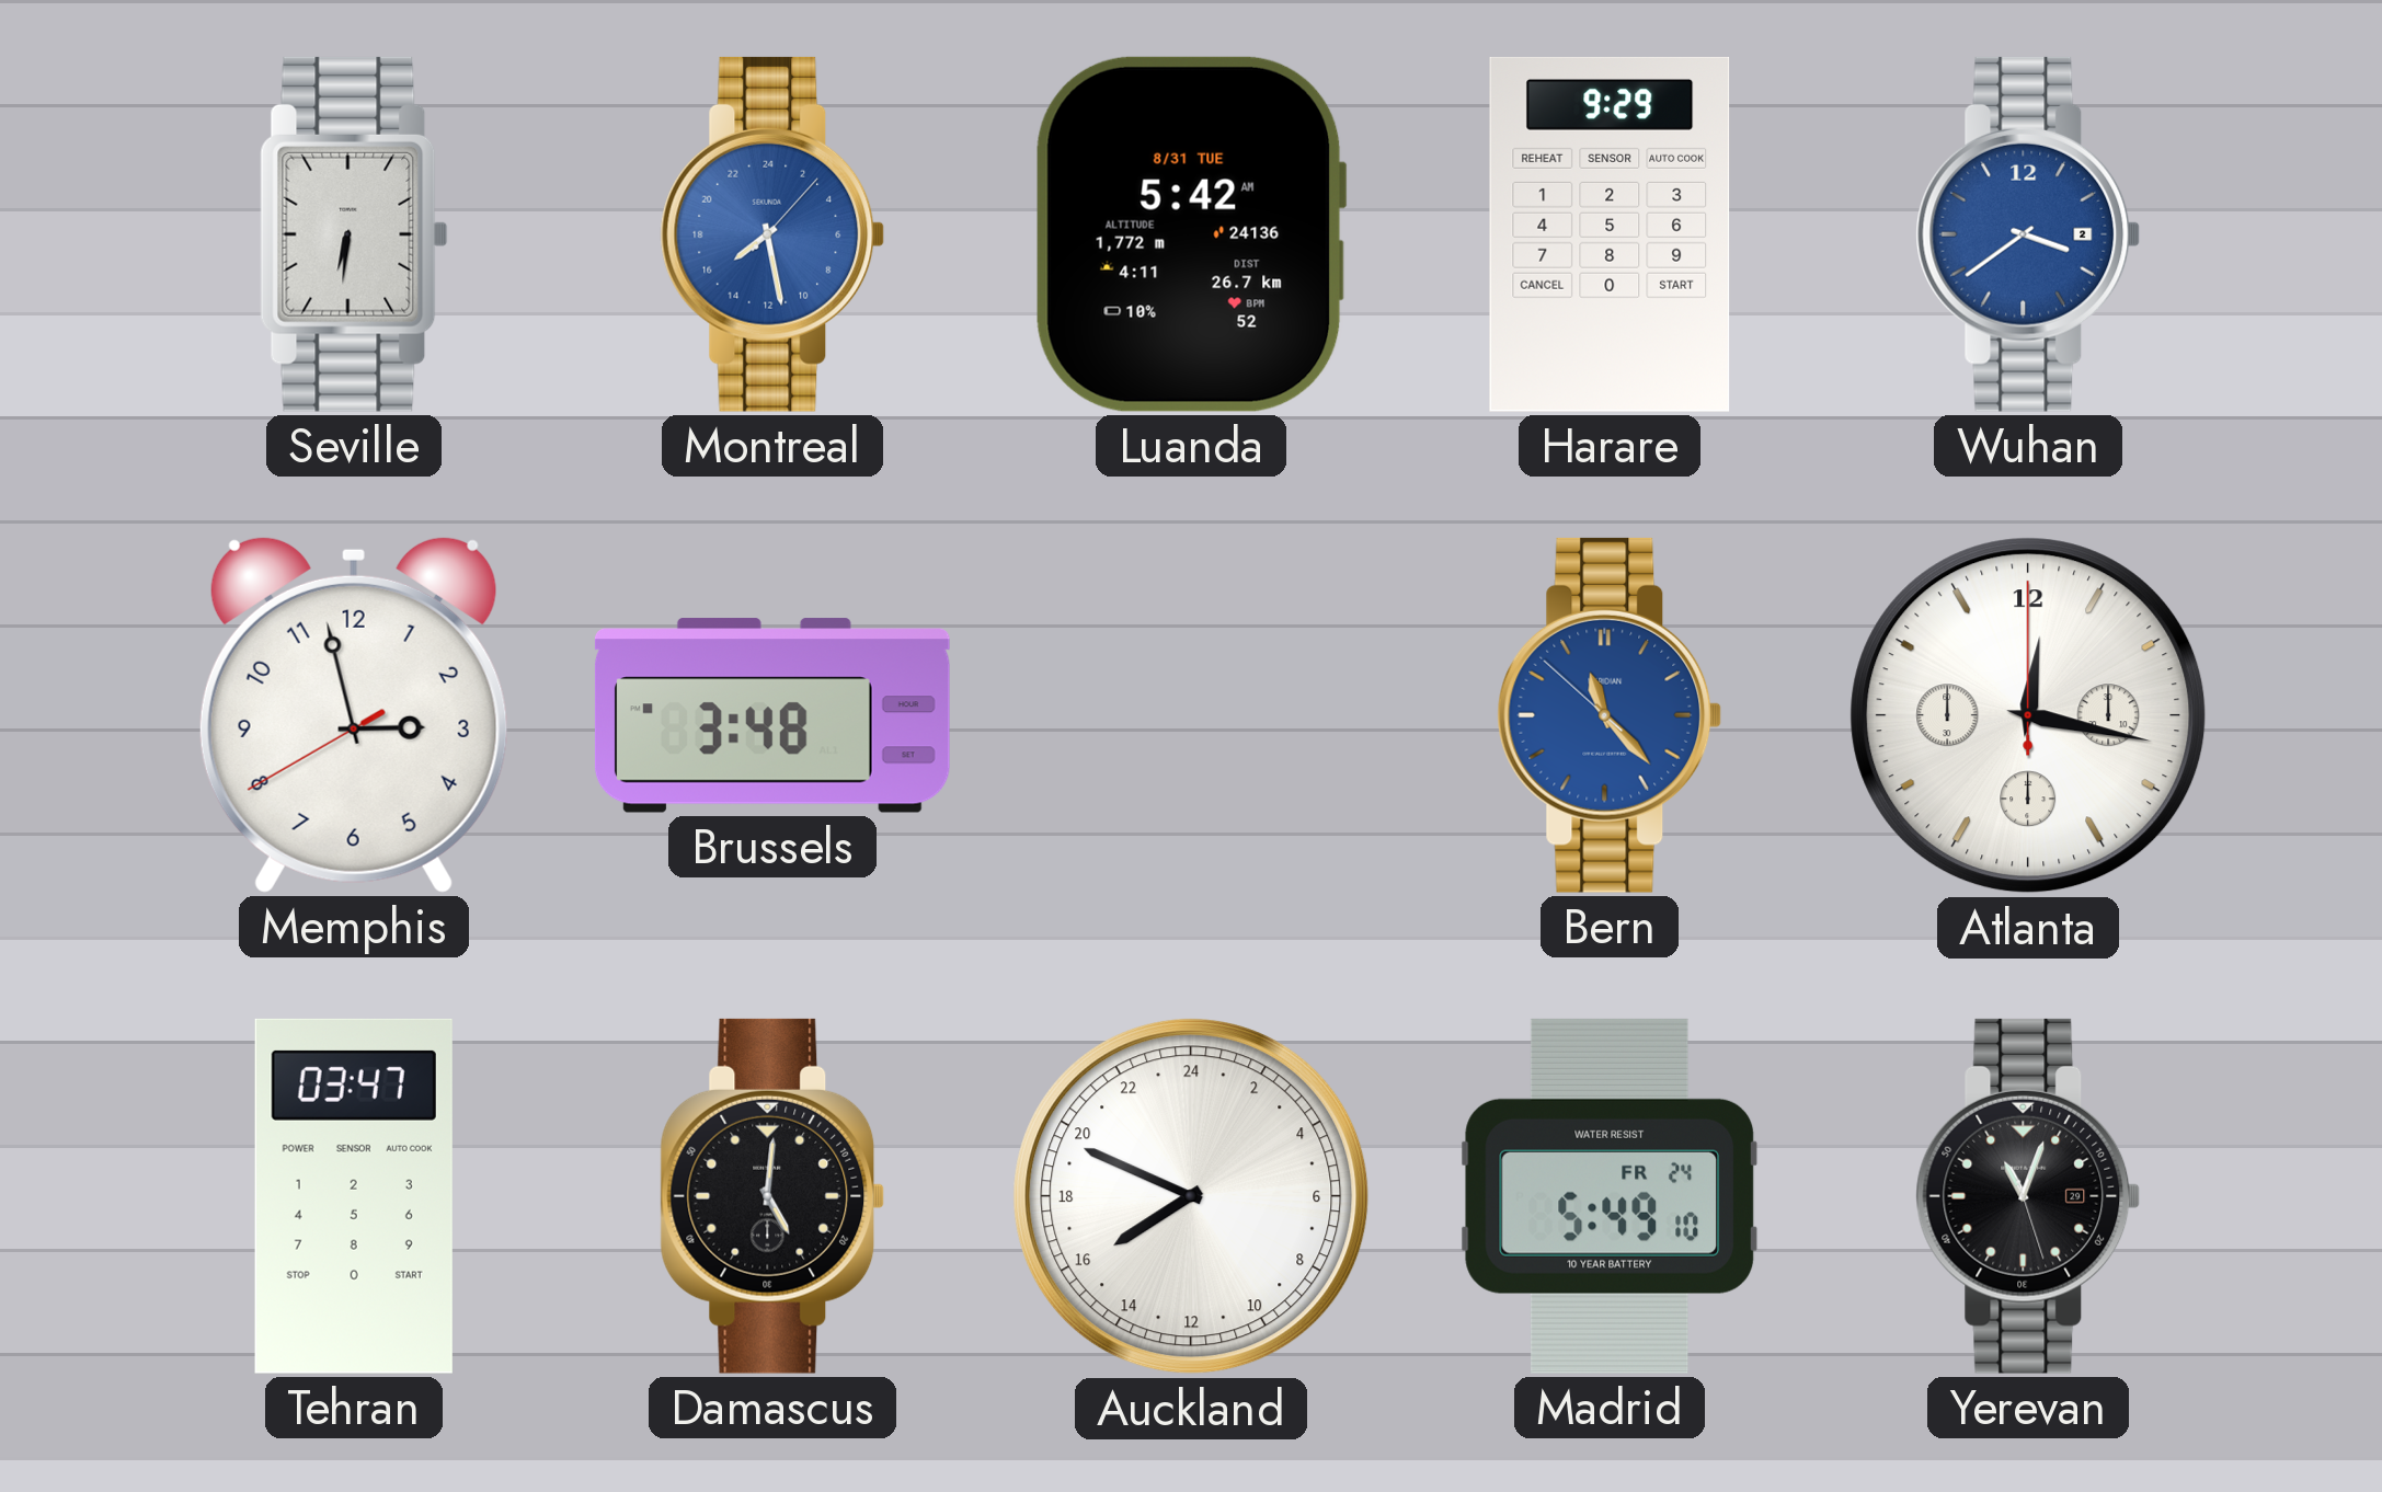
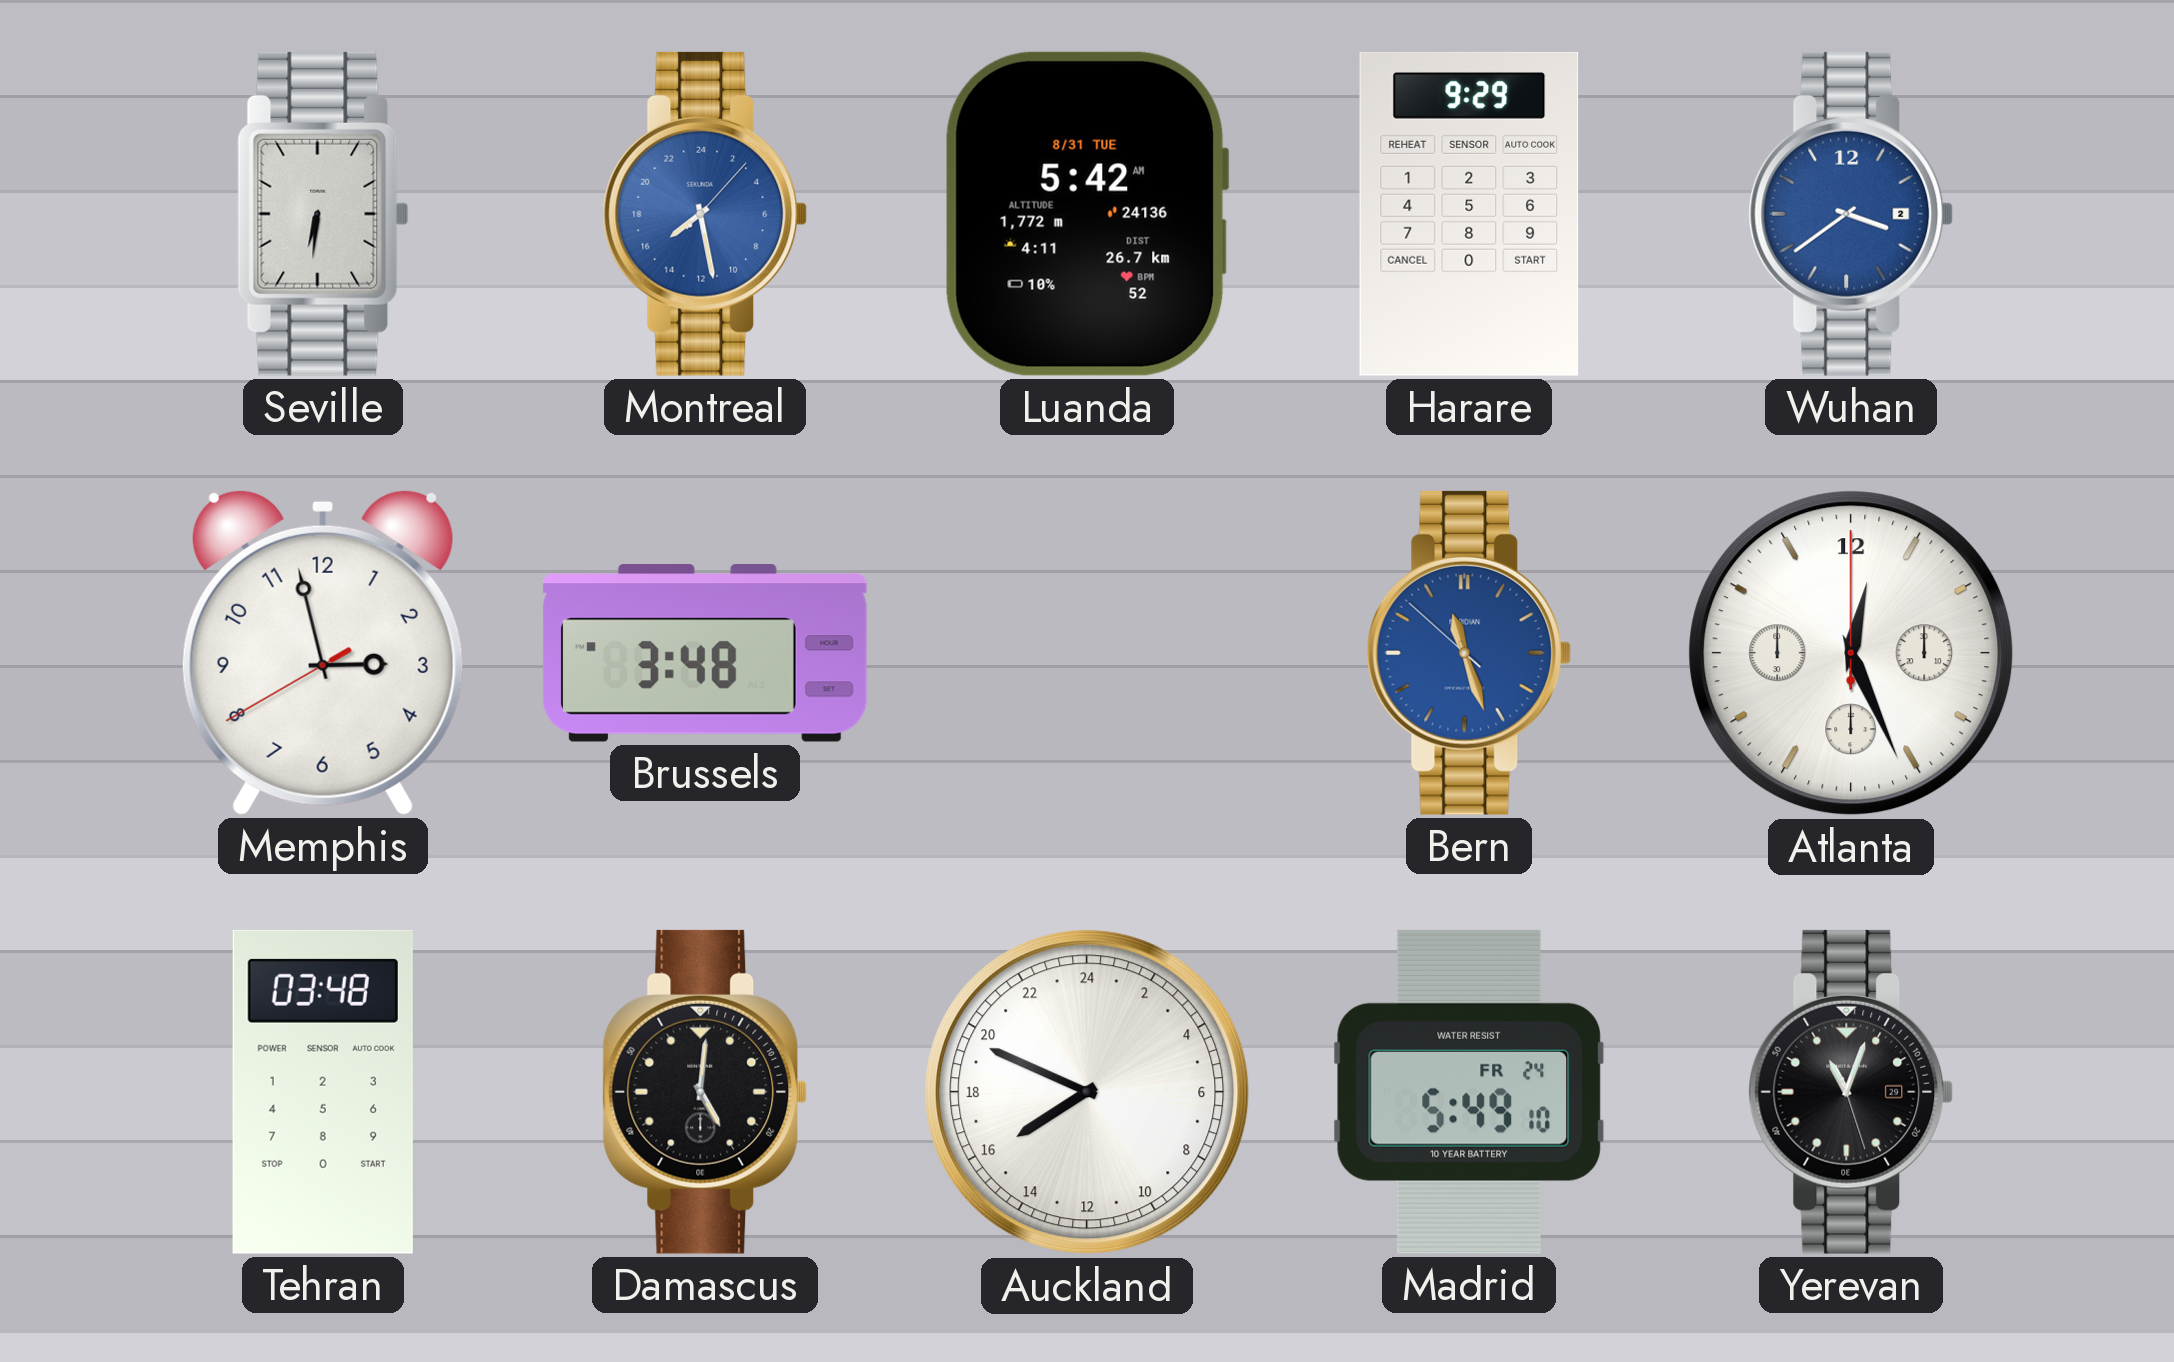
Bern: 11:22 -> 11:26 (1469, 653)
Atlanta: 12:17 -> 12:26 (1851, 653)
Tehran: 03:47 -> 03:48 (323, 1092)
